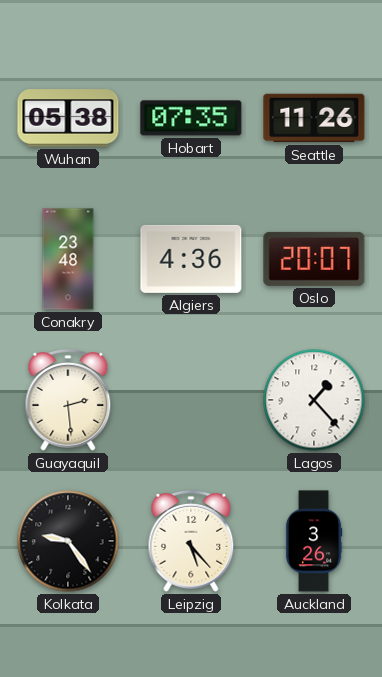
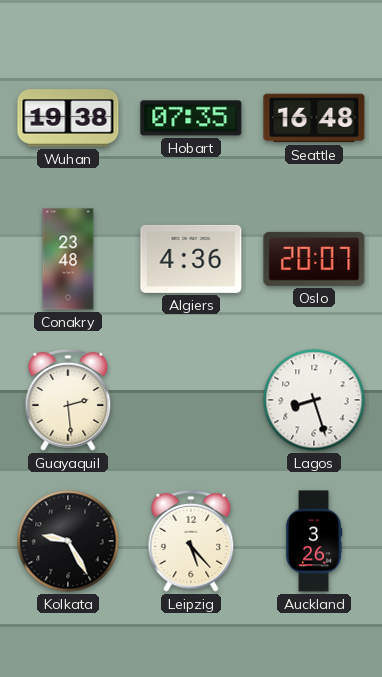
Wuhan: 05:38 -> 19:38 (68, 118)
Seattle: 11:26 -> 16:48 (314, 118)
Lagos: 1:23 -> 8:27 (314, 400)
Kolkata: 9:24 -> 9:25 (68, 541)
